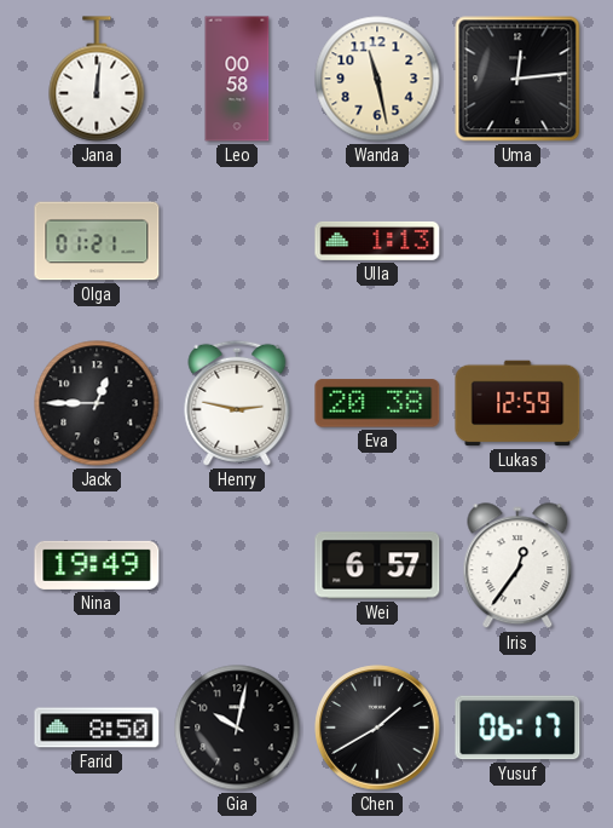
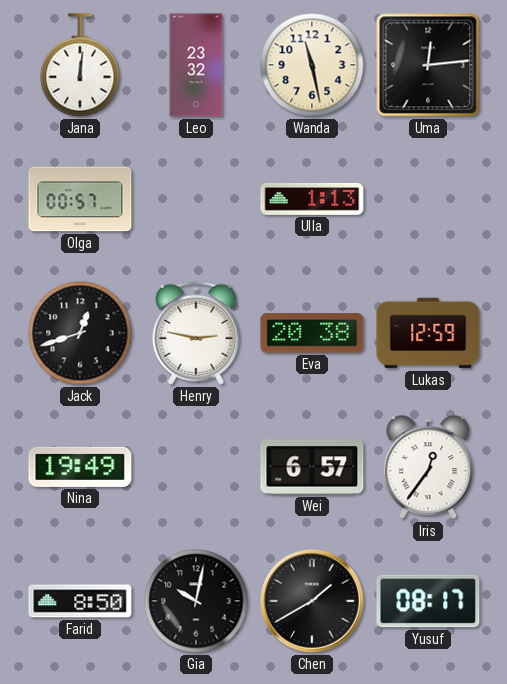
Leo: 00:58 -> 23:32 (196, 65)
Olga: 01:21 -> 00:57 (80, 199)
Jack: 12:45 -> 12:42 (80, 333)
Yusuf: 06:17 -> 08:17 (428, 601)
